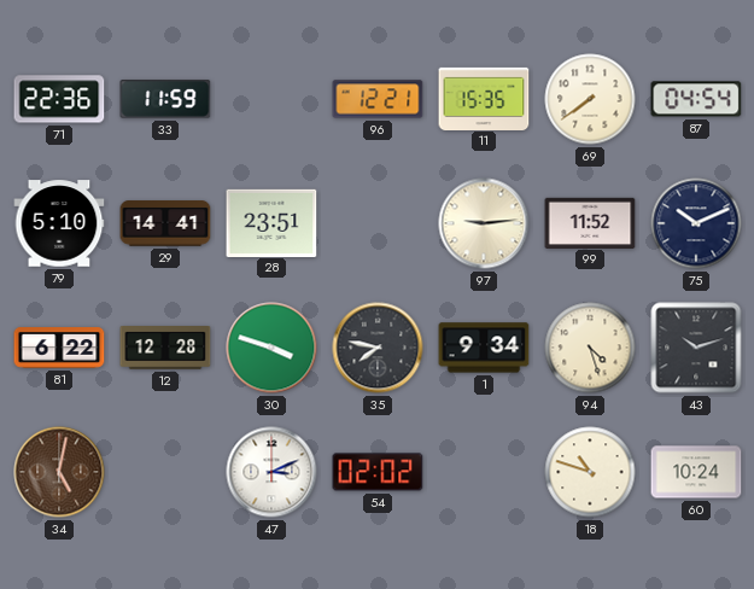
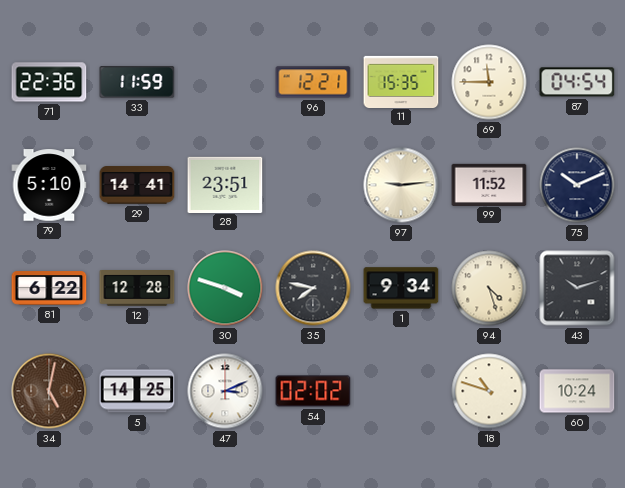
69: 7:39 -> 11:45 (489, 82)
5: none -> 14:25 (137, 391)
